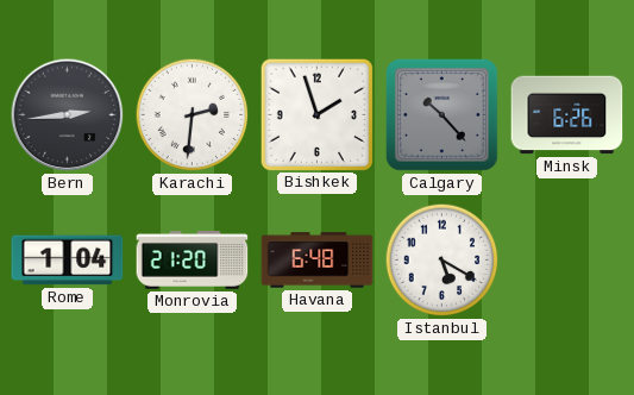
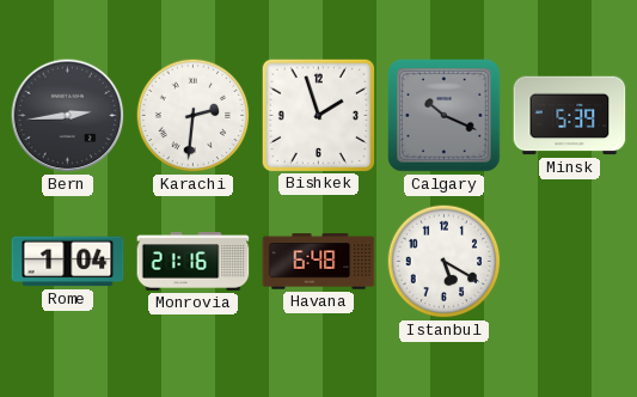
Calgary: 10:23 -> 10:19 (443, 115)
Minsk: 6:26 -> 5:39 (570, 116)
Monrovia: 21:20 -> 21:16 (194, 262)
